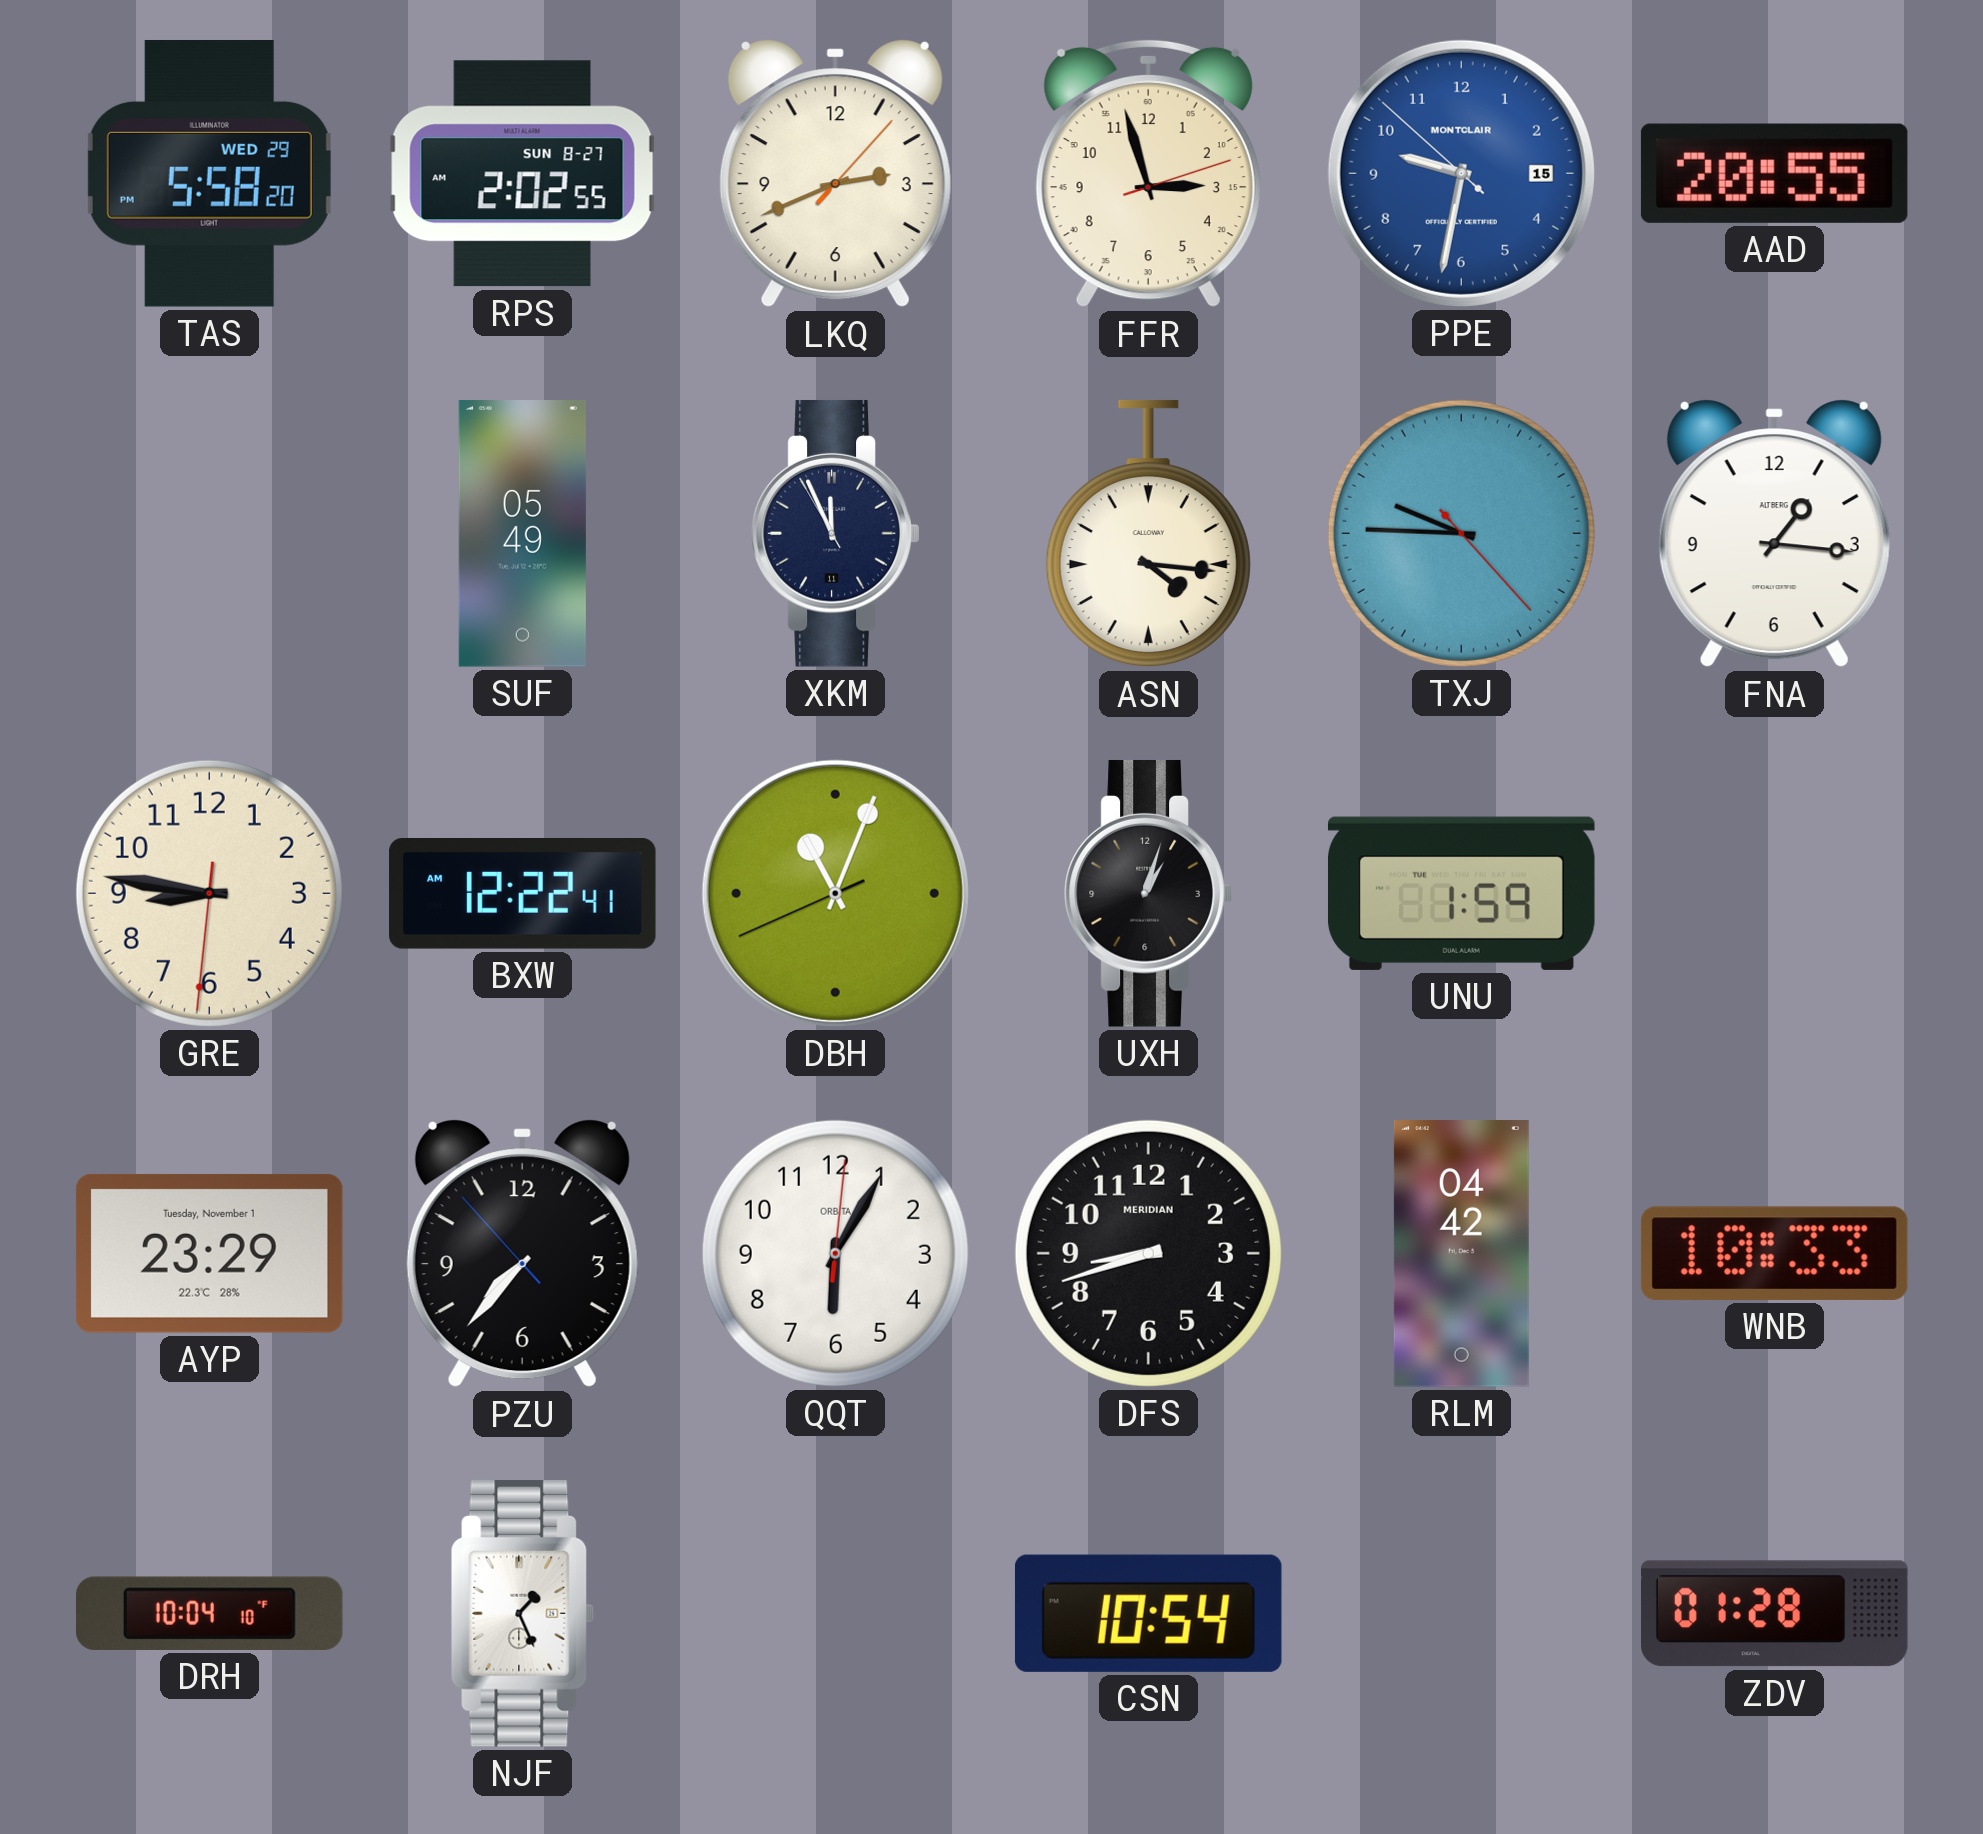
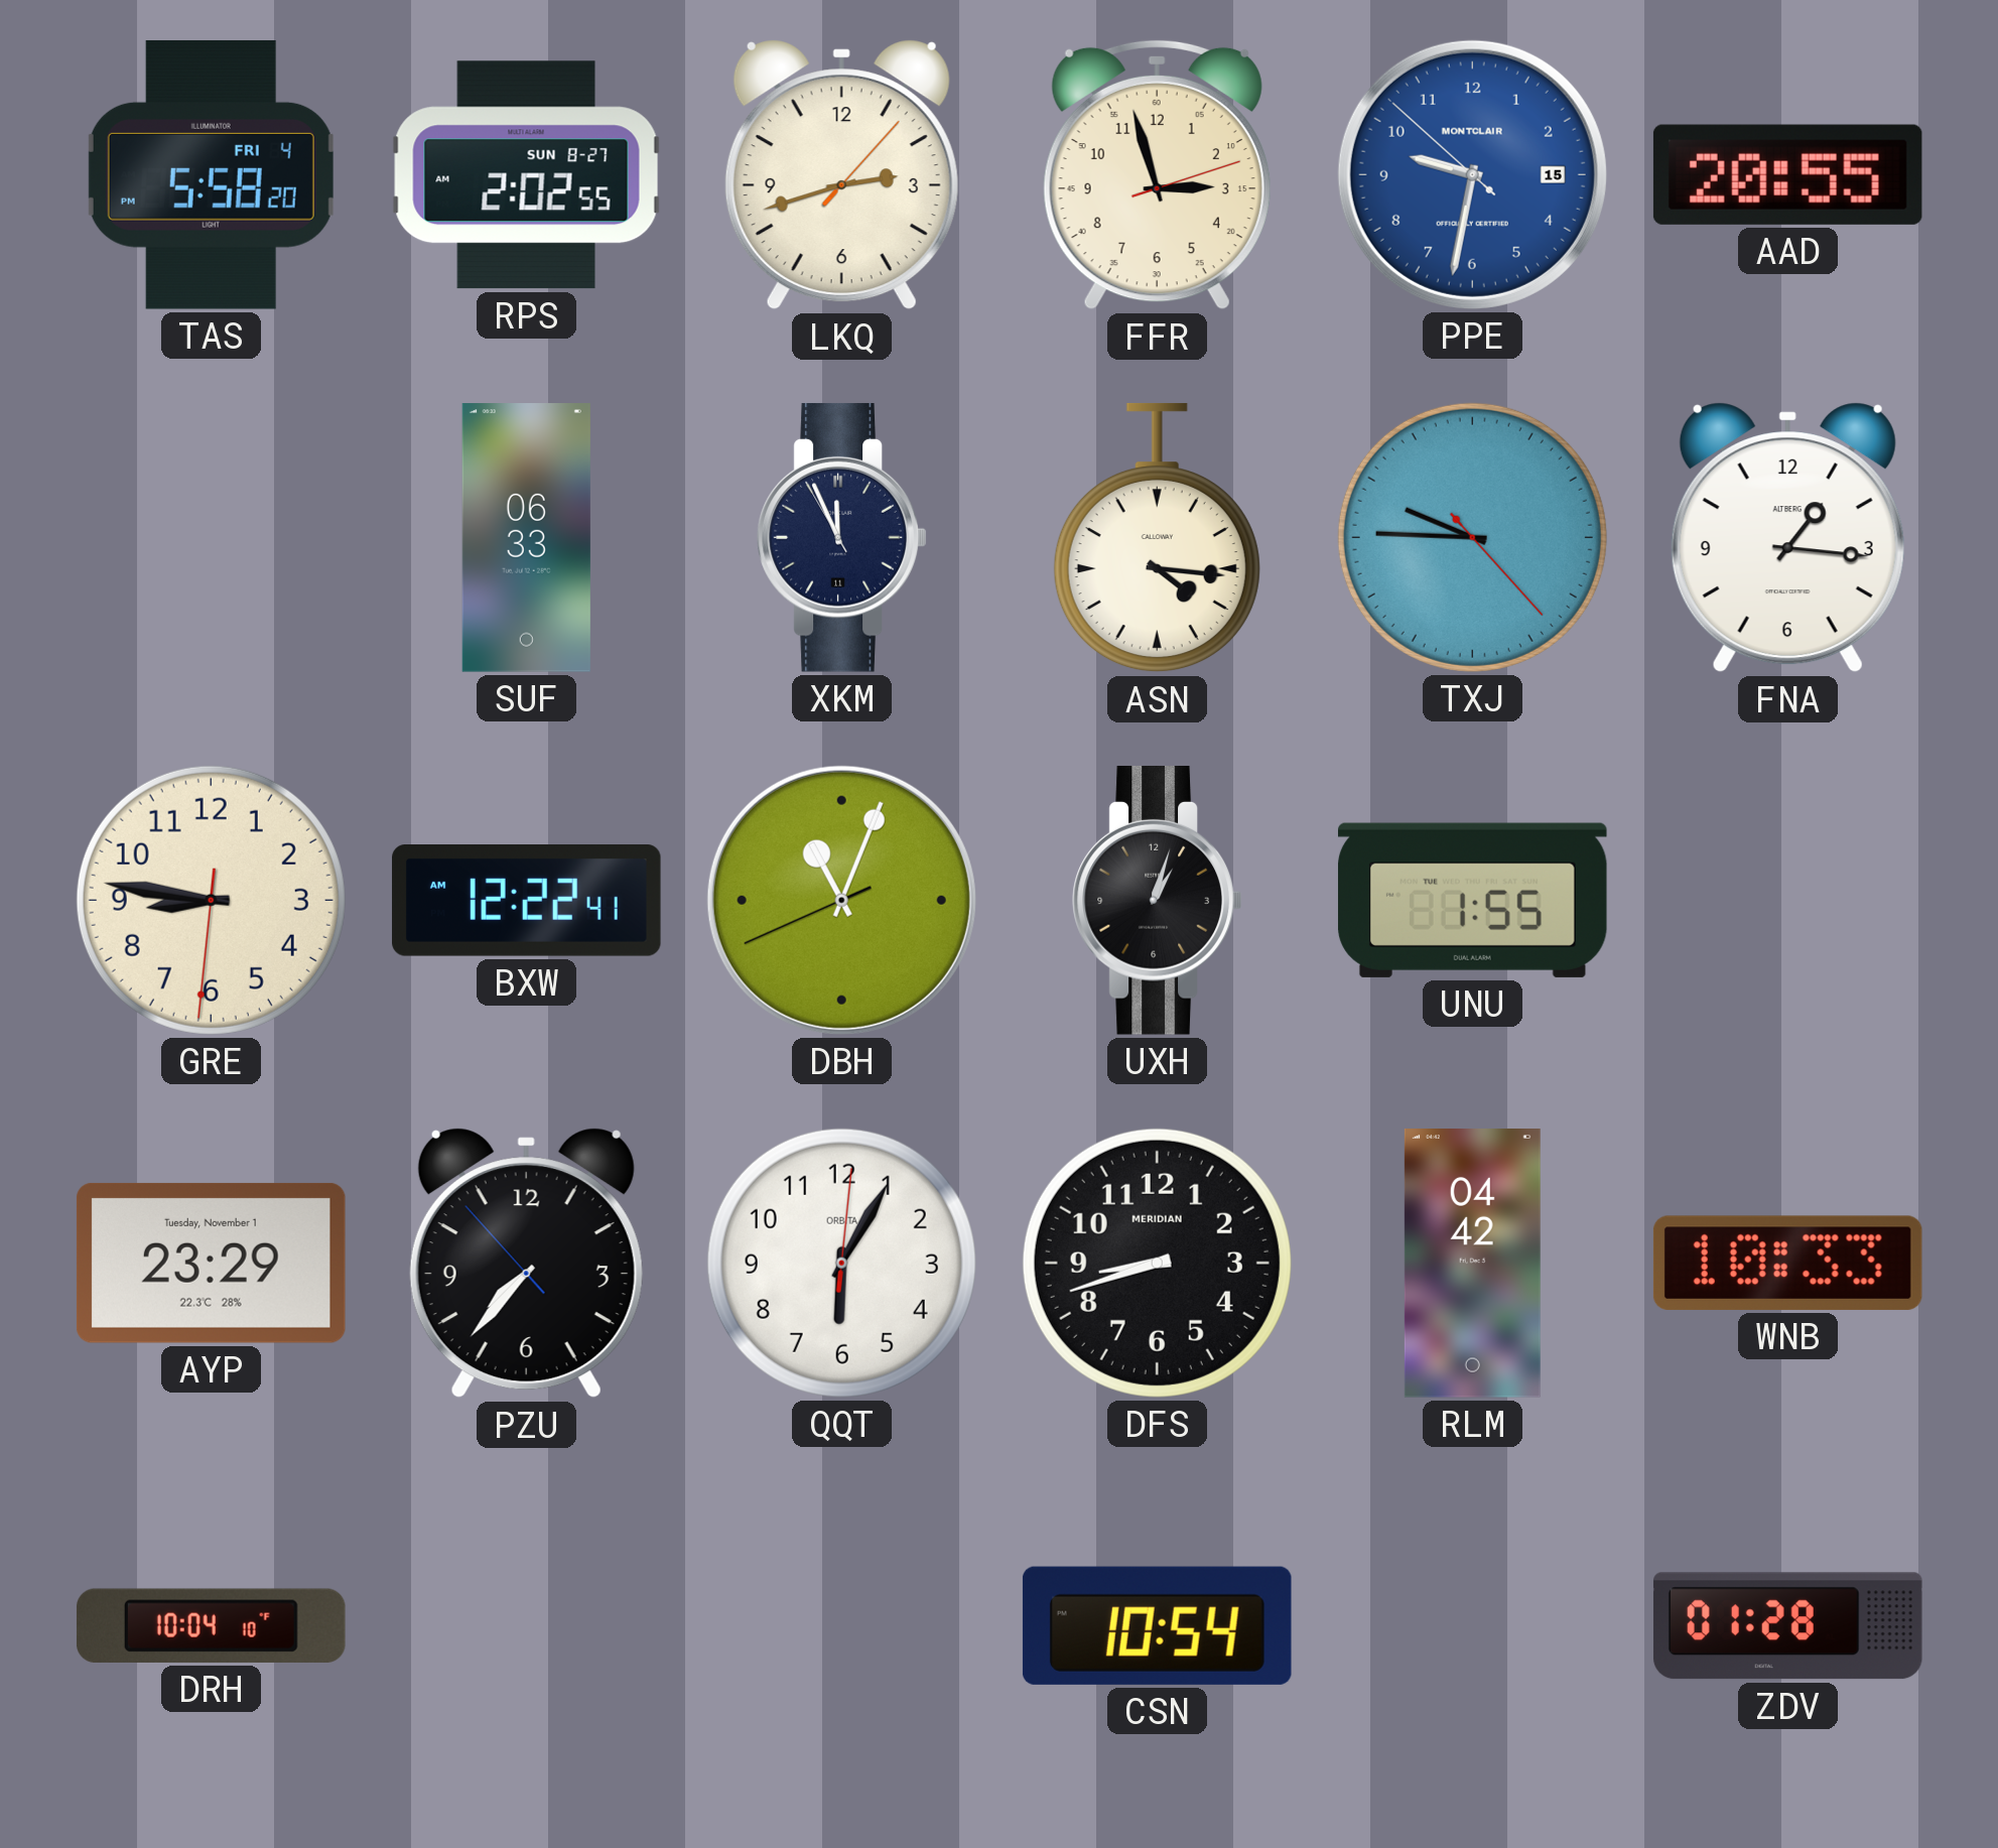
TAS date: WED 29 -> FRI 4 (211, 174)
LKQ: 2:41 -> 2:42 (841, 175)
SUF: 05:49 -> 06:33 (526, 538)
UNU: 1:59 -> 1:55 (1472, 900)
NJF: 1:26 -> none (523, 1613)
